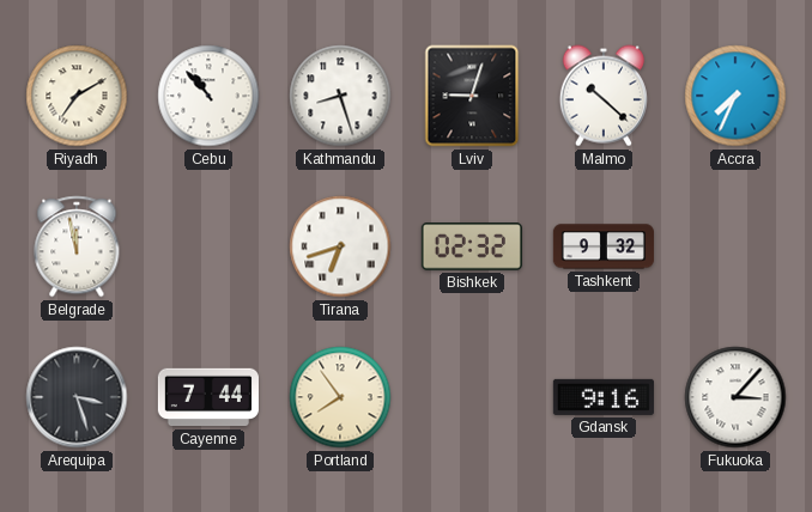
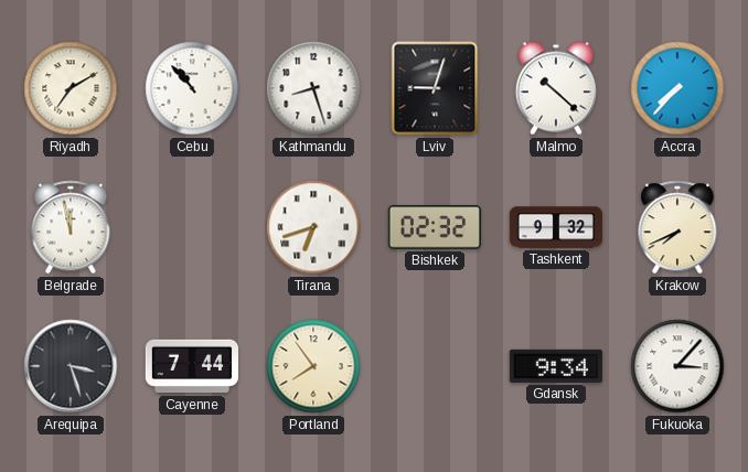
Accra: 7:34 -> 7:37 (677, 88)
Krakow: none -> 7:41 (677, 227)
Gdansk: 9:16 -> 9:34 (556, 366)
